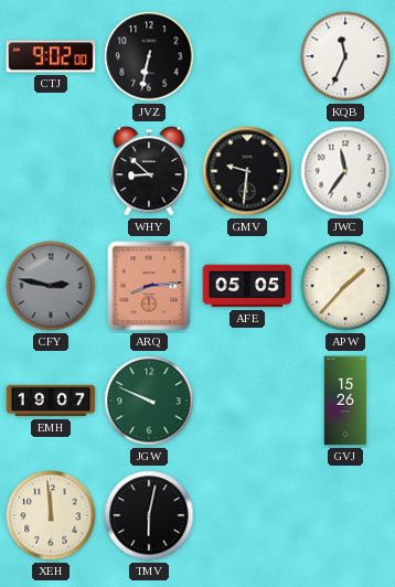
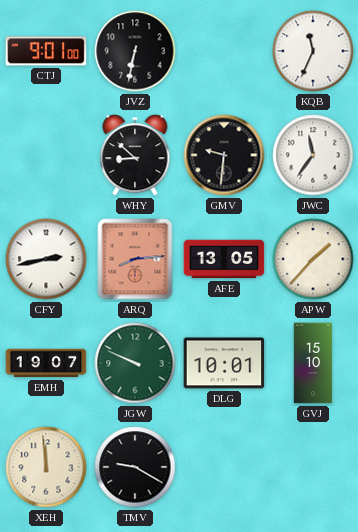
CTJ: 9:02 -> 9:01 (46, 51)
CFY: 2:47 -> 2:43 (46, 259)
CFY dial: grey -> white (46, 259)
AFE: 05:05 -> 13:05 (224, 259)
DLG: none -> 10:01 (224, 363)
GVJ: 15:26 -> 15:10 (313, 363)
TMV: 6:02 -> 9:20 (135, 467)
